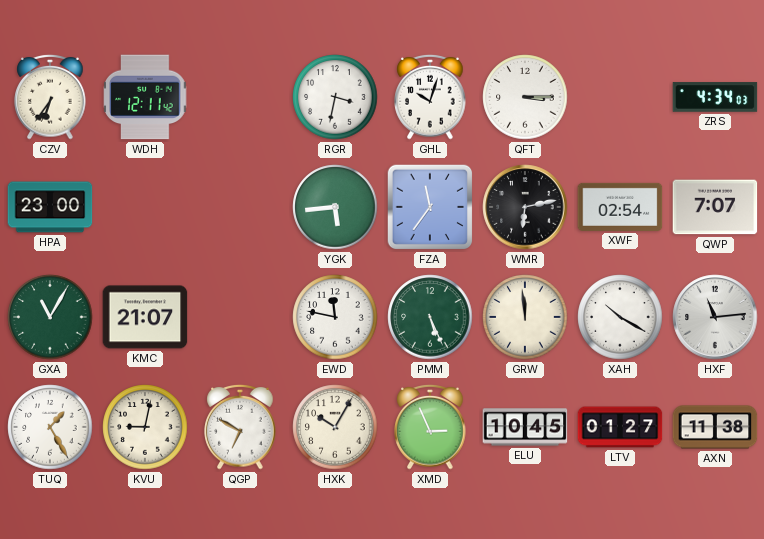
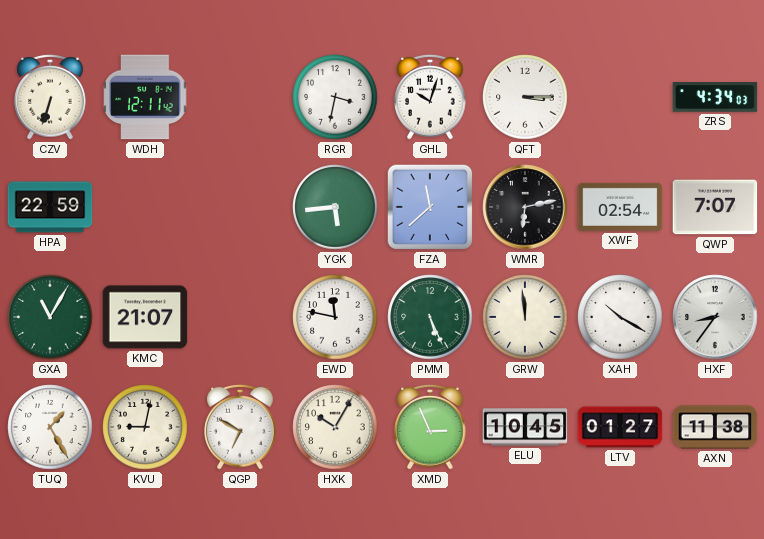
CZV: 6:36 -> 6:33 (50, 97)
HPA: 23:00 -> 22:59 (50, 207)
FZA: 11:36 -> 11:38 (430, 207)
HXF: 11:14 -> 8:36 (715, 317)
